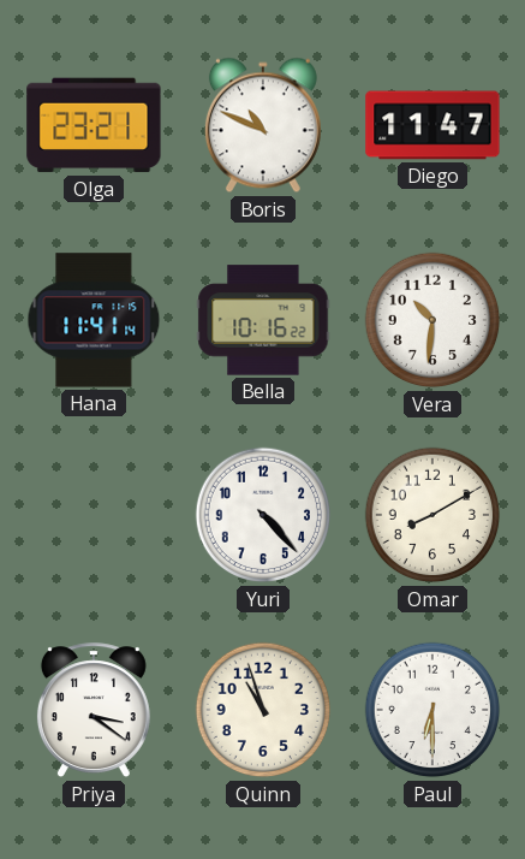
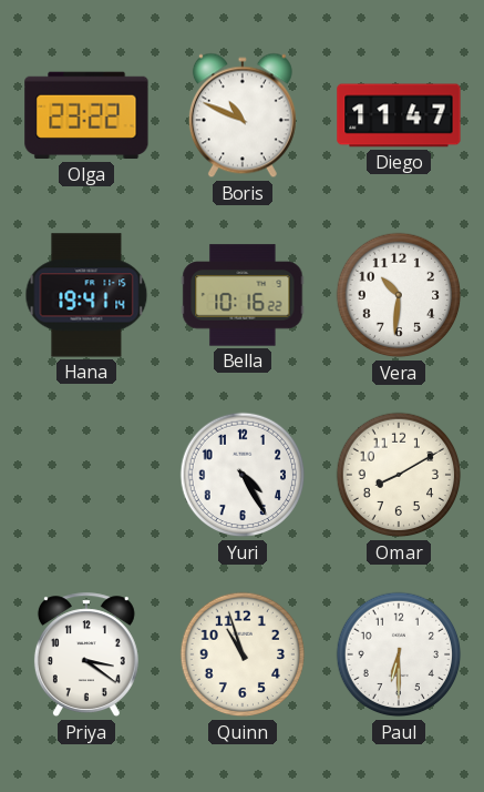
Olga: 23:21 -> 23:22 (86, 115)
Hana: 11:41 -> 19:41 (86, 295)
Yuri: 4:23 -> 4:25 (243, 475)
